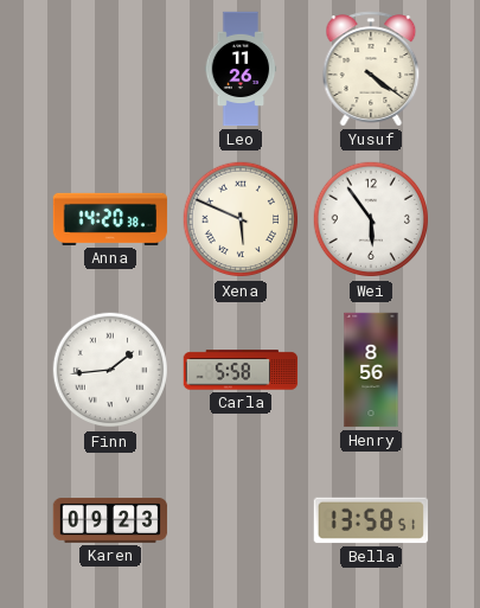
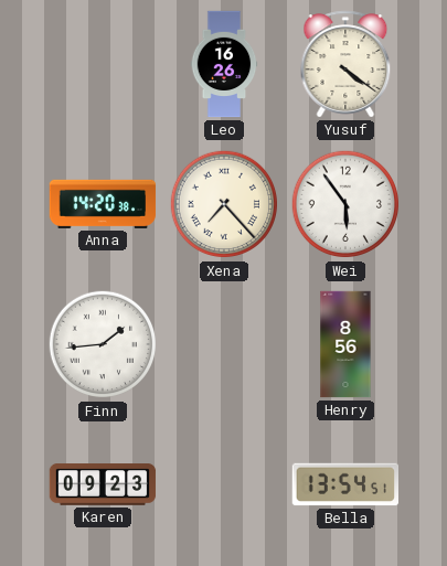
Leo: 11:26 -> 16:26 (224, 64)
Xena: 5:49 -> 7:23 (224, 204)
Carla: 5:58 -> none (241, 370)
Bella: 13:58 -> 13:54 (345, 484)
